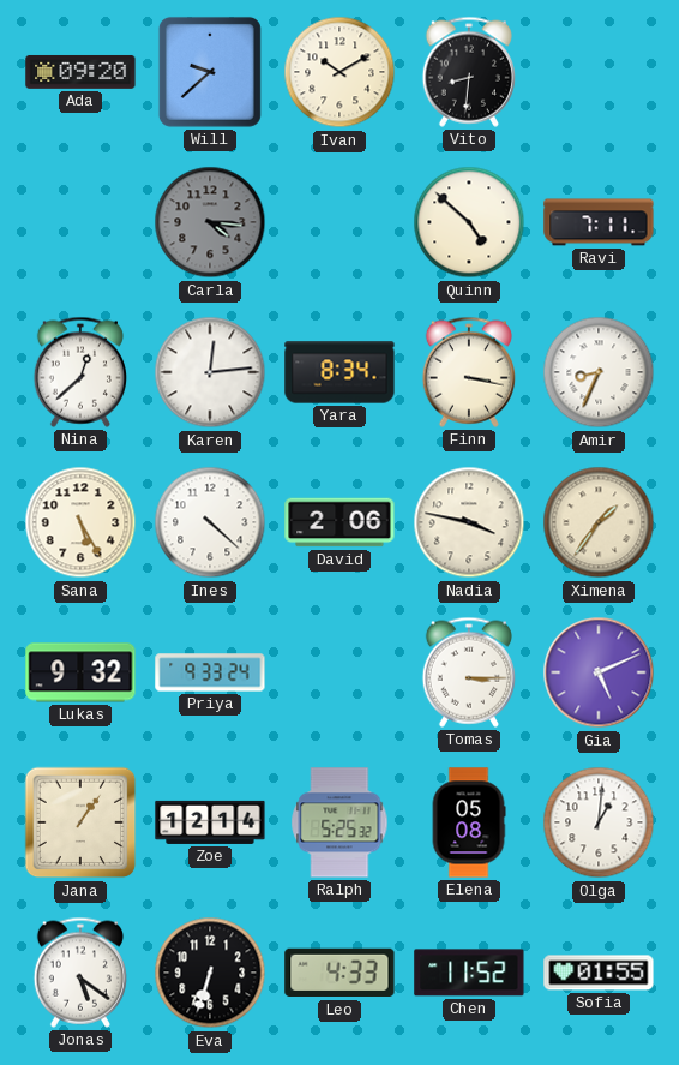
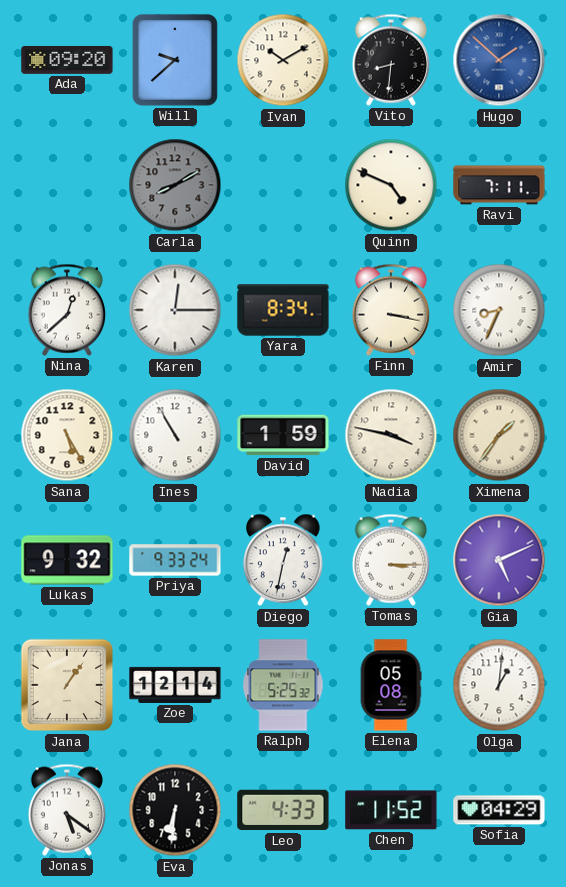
Hugo: none -> 1:52 (499, 60)
Carla: 4:16 -> 8:10 (175, 185)
Quinn: 4:52 -> 4:49 (391, 185)
Karen: 12:14 -> 12:15 (175, 310)
Ines: 4:22 -> 10:55 (175, 435)
David: 2:06 -> 1:59 (283, 435)
Diego: none -> 12:32 (283, 560)
Eva: 6:33 -> 6:31 (175, 810)
Sofia: 01:55 -> 04:29 (499, 810)
